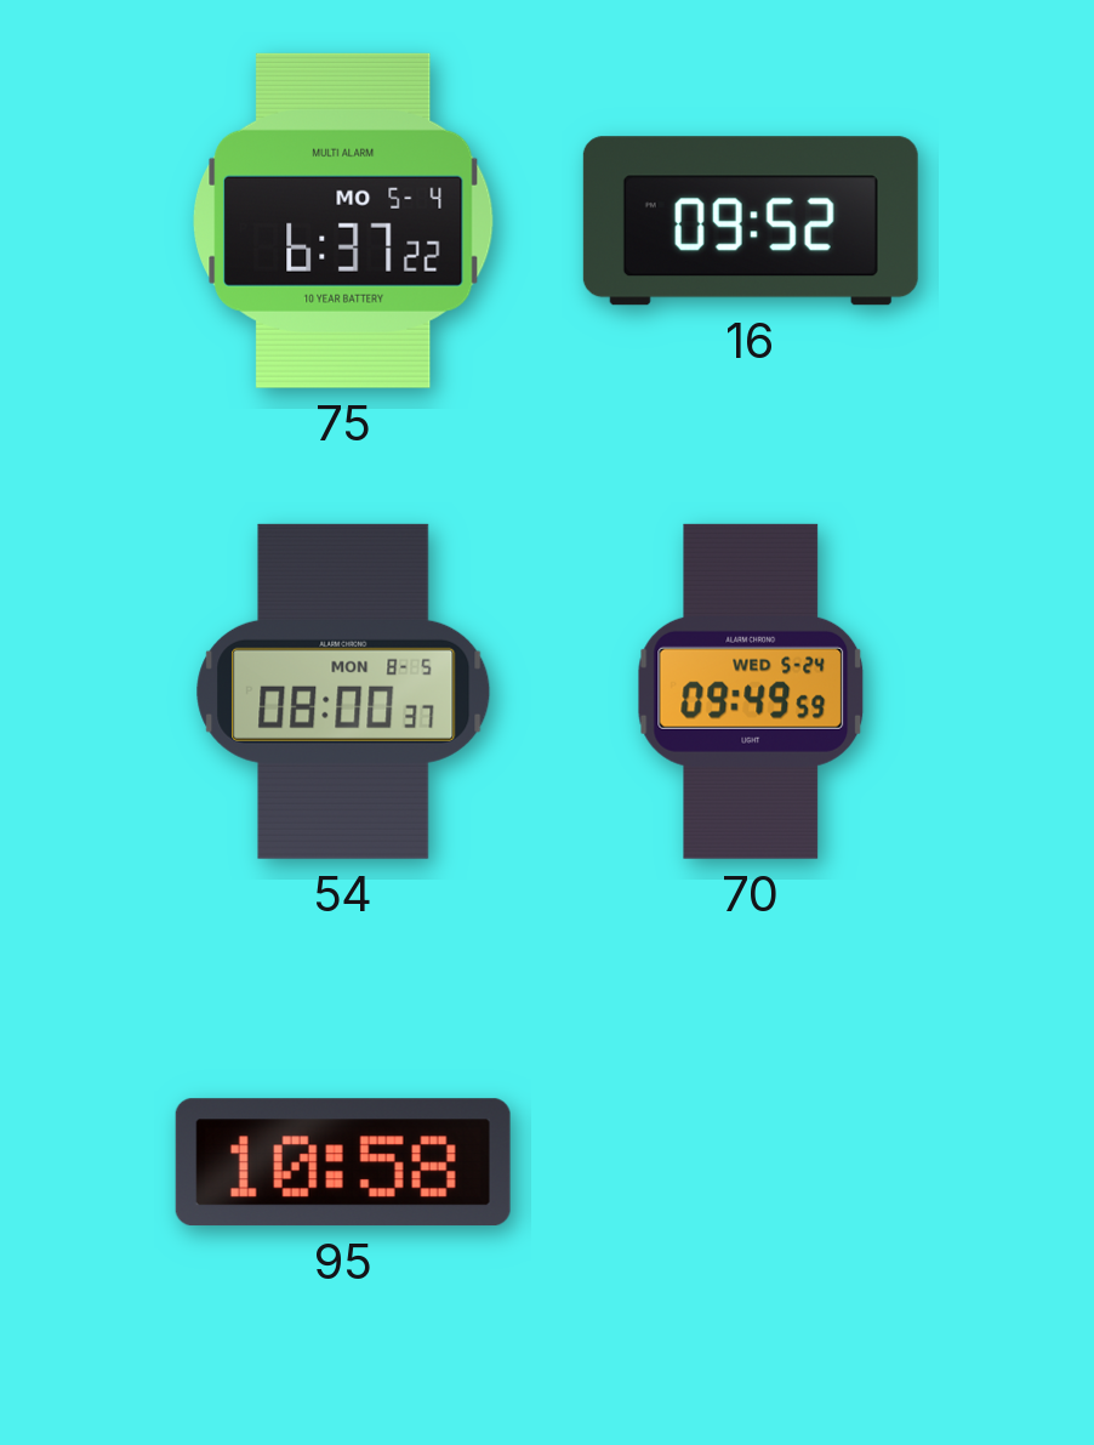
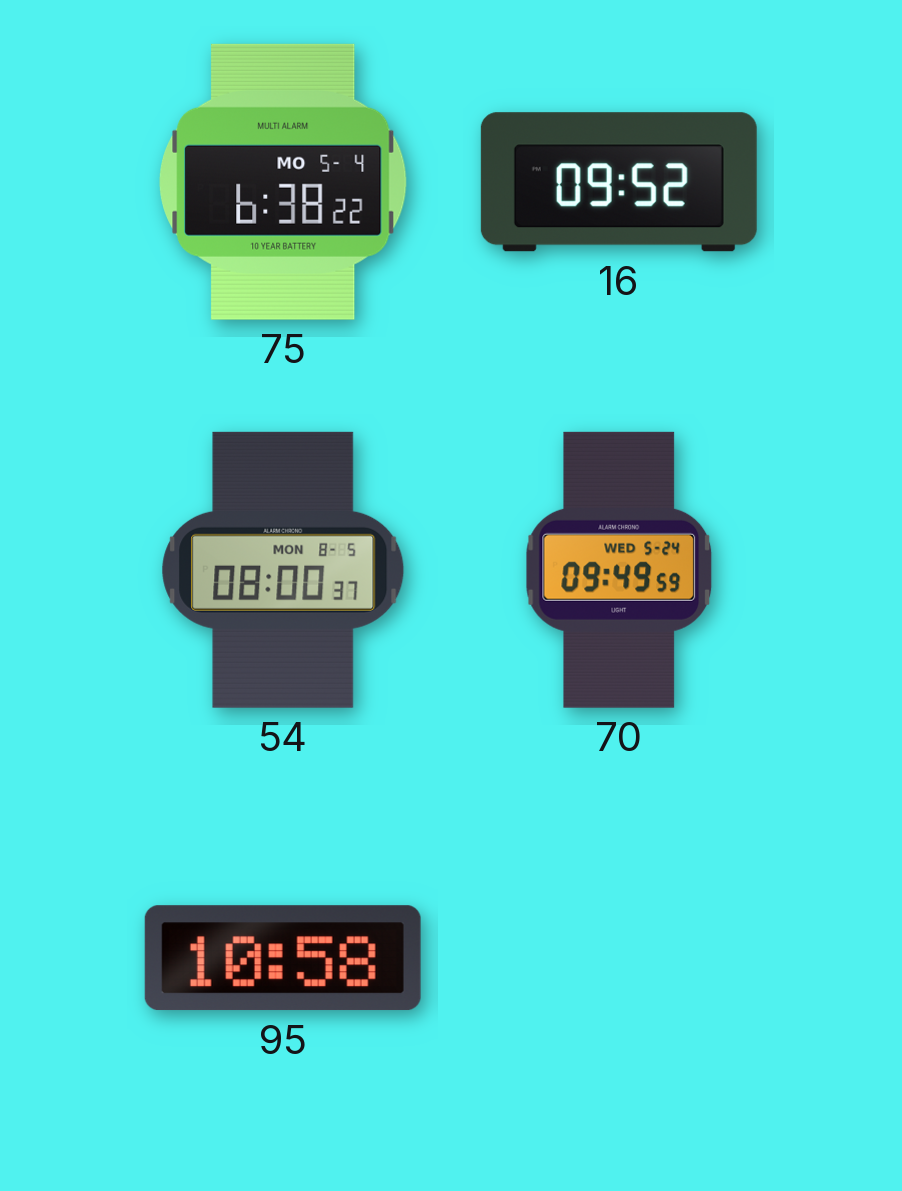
75: 6:37 -> 6:38 (283, 182)
